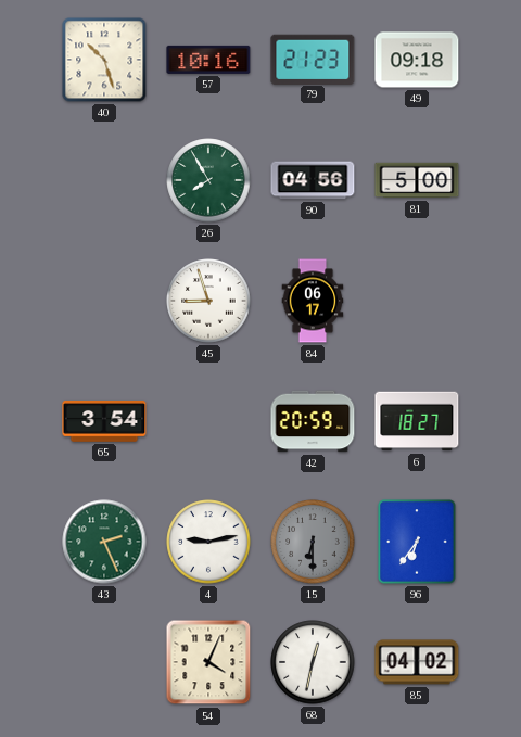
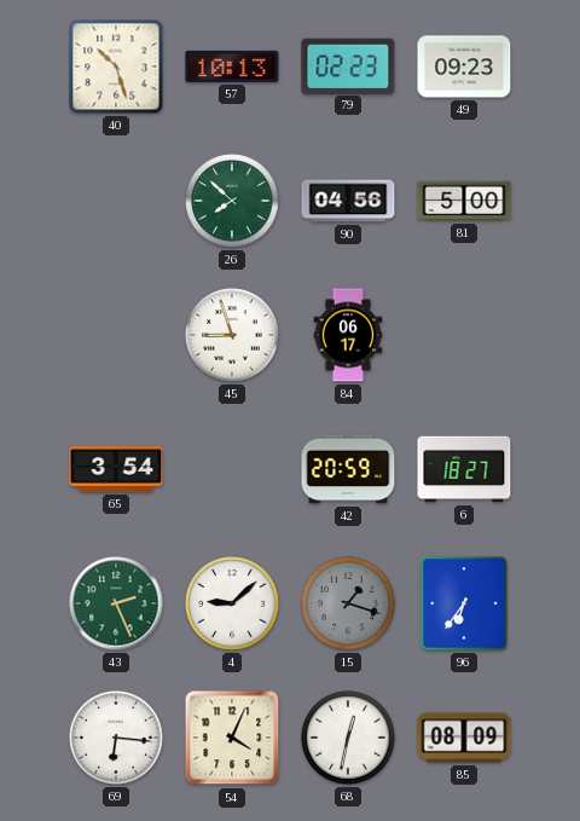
57: 10:16 -> 10:13 (232, 67)
79: 21:23 -> 02:23 (348, 65)
49: 09:18 -> 09:23 (464, 67)
26: 7:55 -> 7:52 (232, 201)
4: 9:13 -> 9:08 (232, 603)
15: 6:30 -> 1:18 (348, 603)
69: none -> 6:16 (116, 738)
85: 04:02 -> 08:09 (464, 738)
